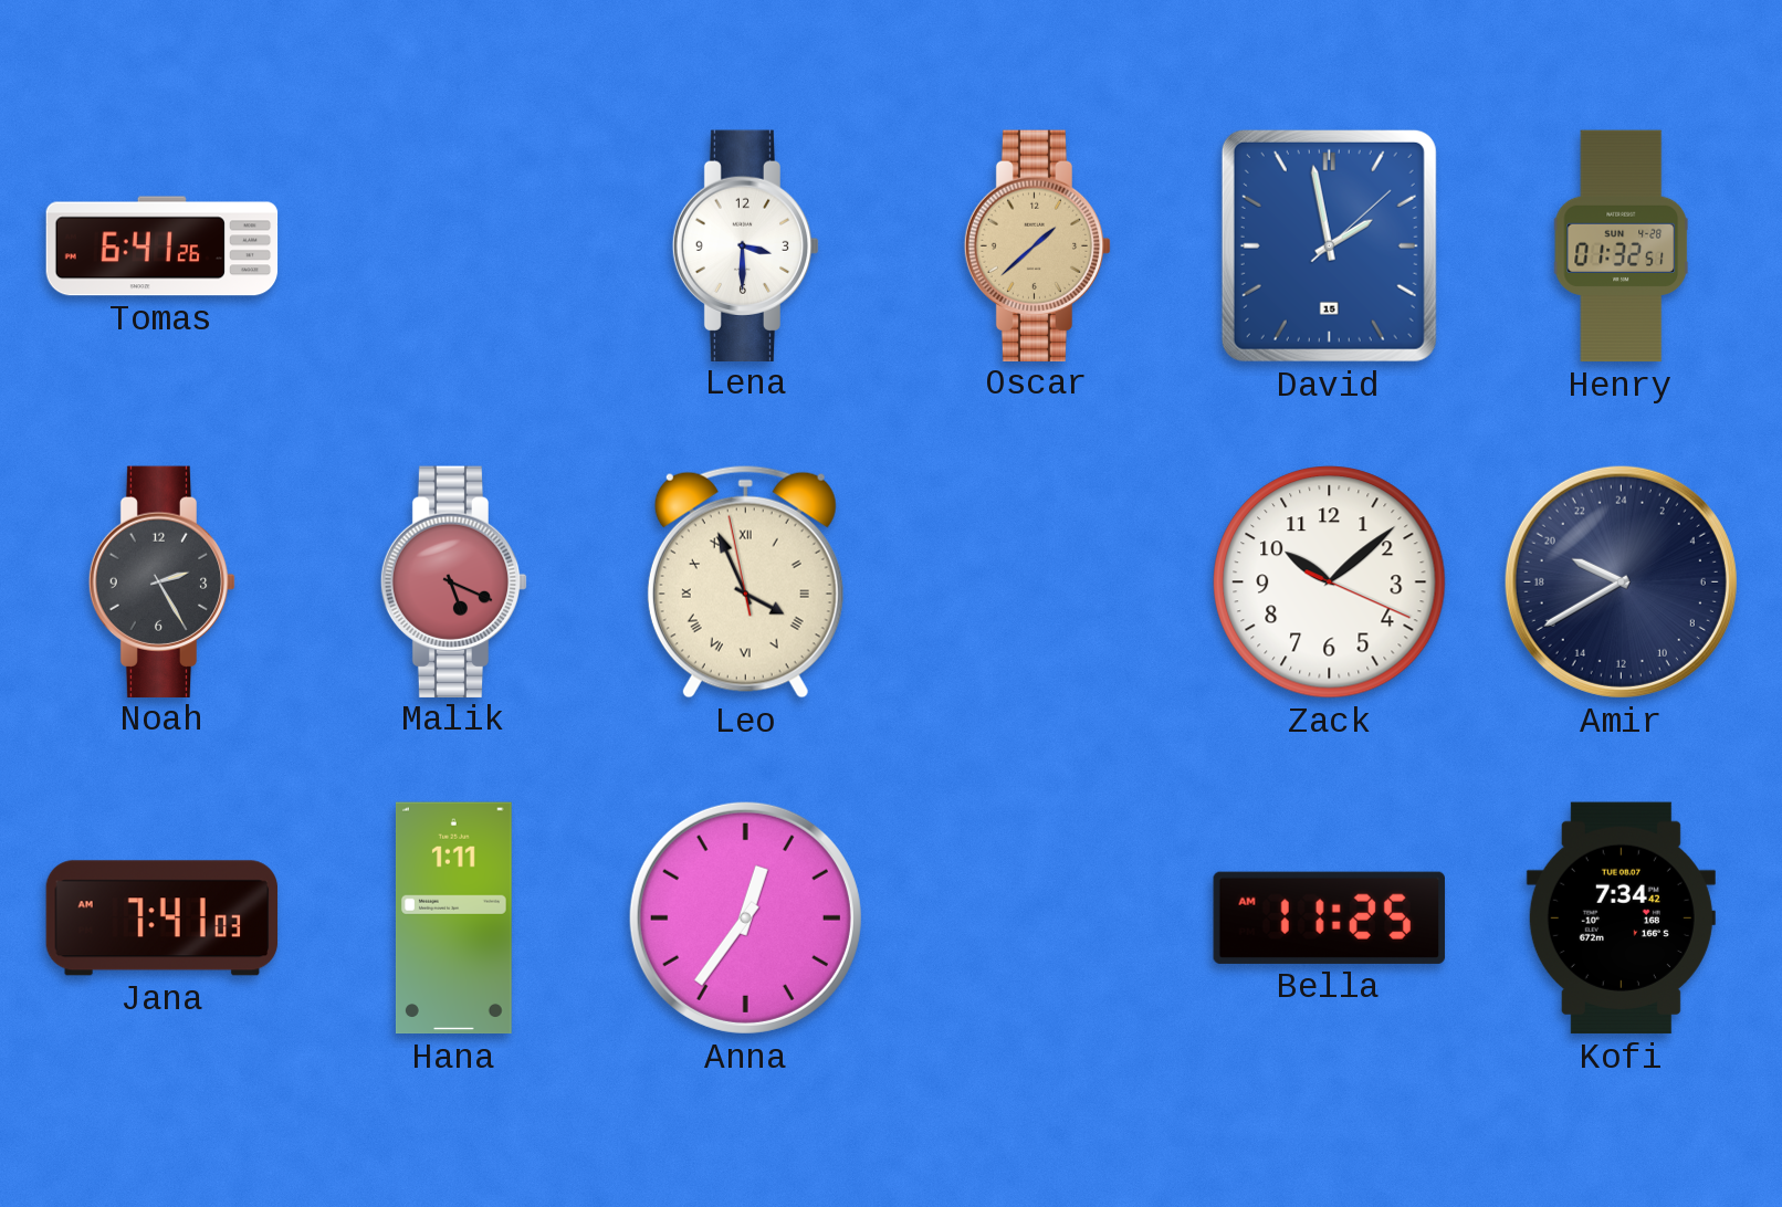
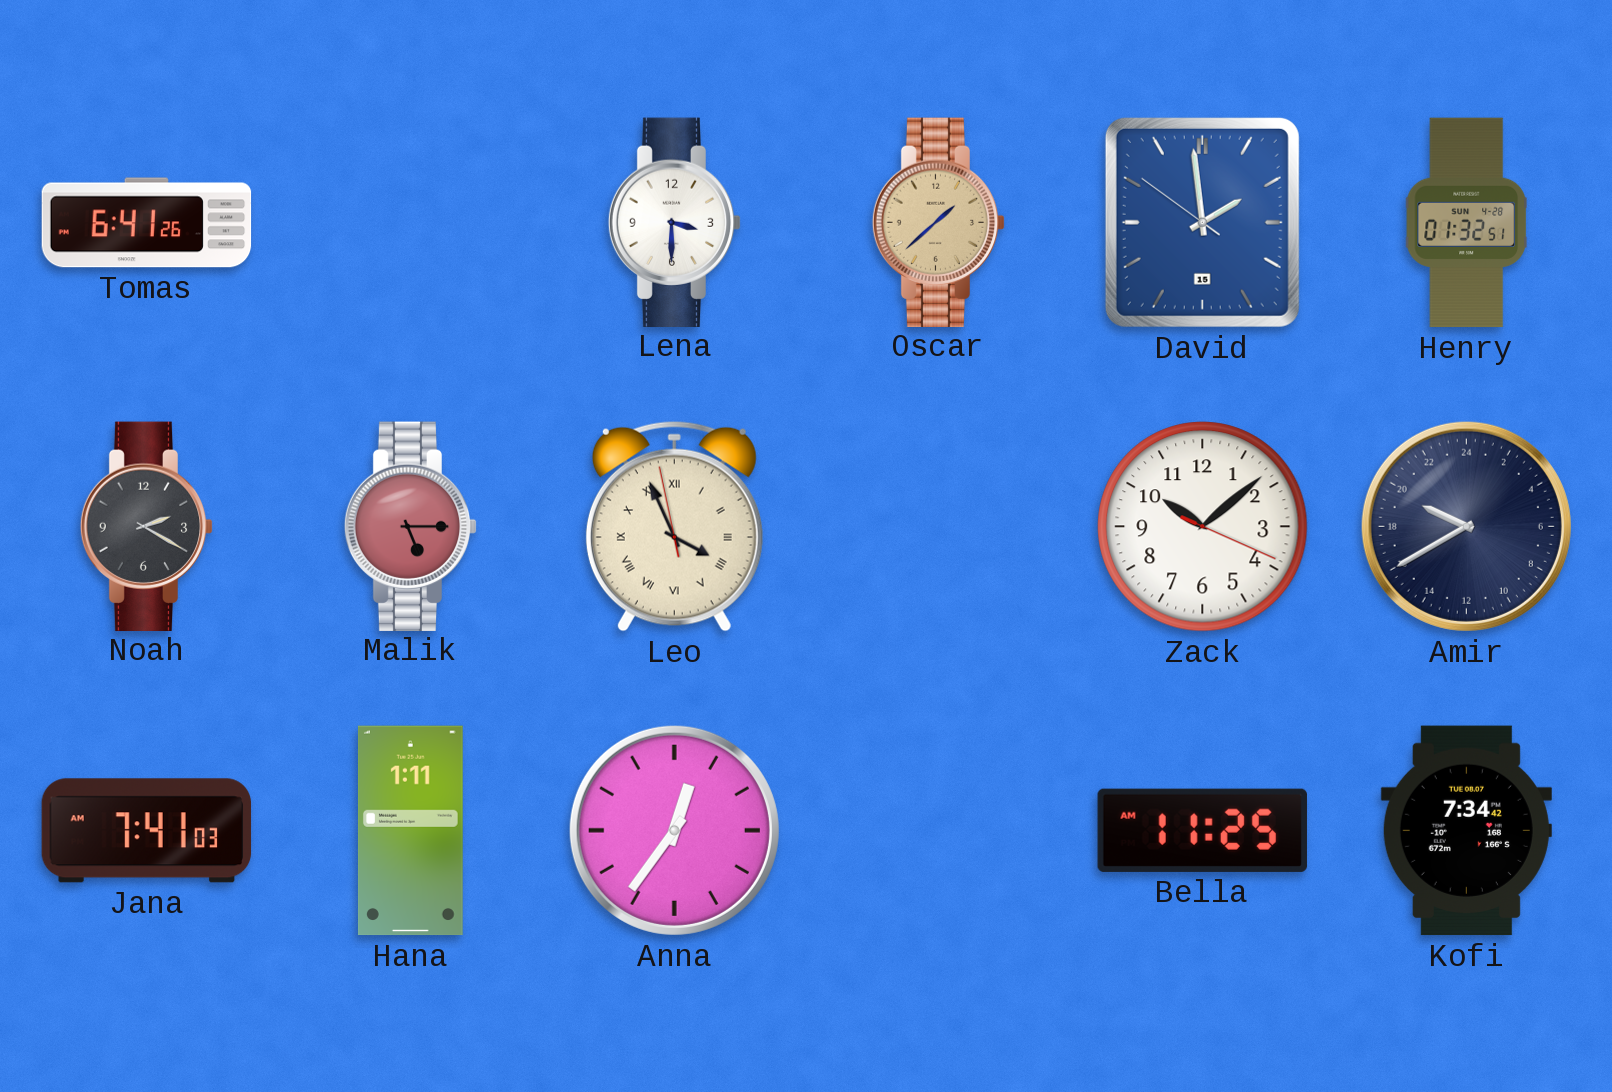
David: 1:58:08 -> 1:58:51 (1202, 222)
Noah: 2:25 -> 2:20 (147, 526)
Malik: 5:19 -> 5:15 (411, 526)
